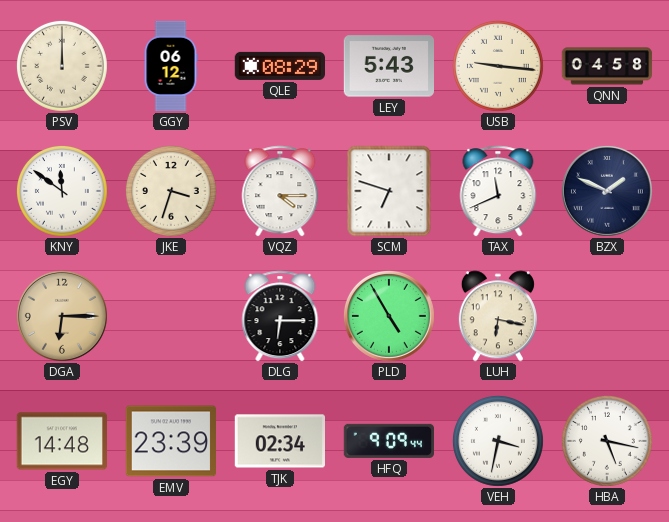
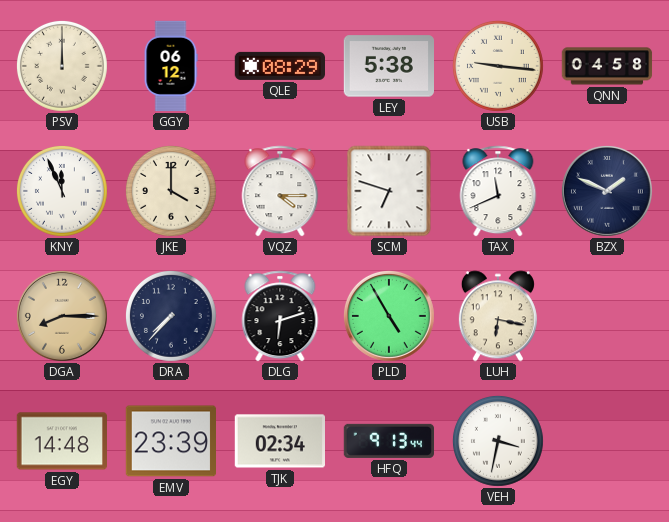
LEY: 5:43 -> 5:38 (388, 66)
KNY: 11:51 -> 11:56 (62, 191)
JKE: 3:33 -> 4:00 (171, 191)
DGA: 6:15 -> 8:15 (62, 316)
DRA: none -> 7:37 (171, 316)
DLG: 6:15 -> 6:12 (280, 316)
HFQ: 9:09 -> 9:13 (388, 441)
HBA: 5:17 -> none (607, 441)
